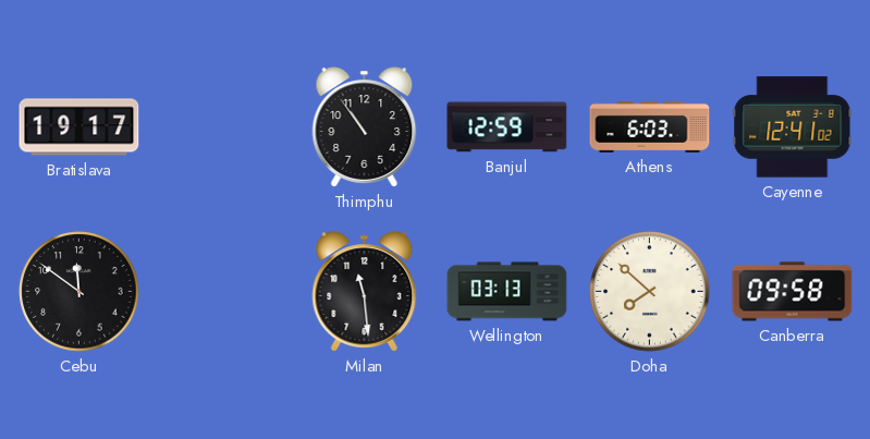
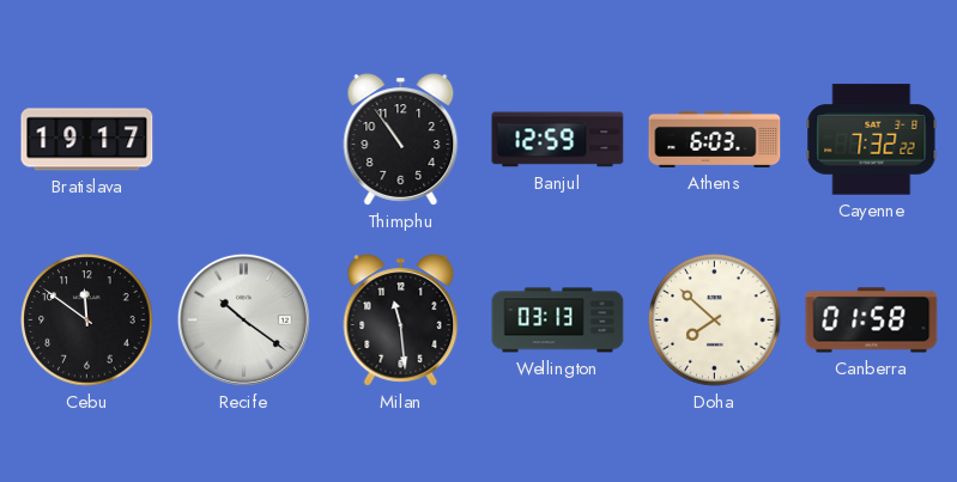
Cayenne: 12:41 -> 7:32 (872, 140)
Recife: none -> 10:21 (243, 319)
Canberra: 09:58 -> 01:58 (872, 321)
